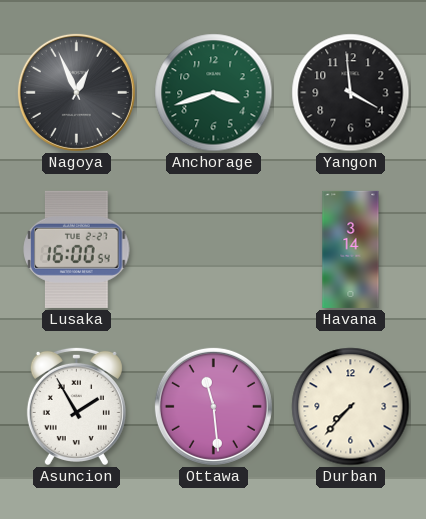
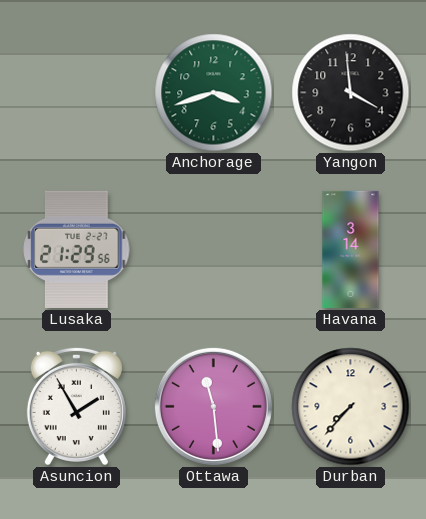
Nagoya: 12:56 -> none (76, 92)
Lusaka: 16:00 -> 21:29 (77, 249)
